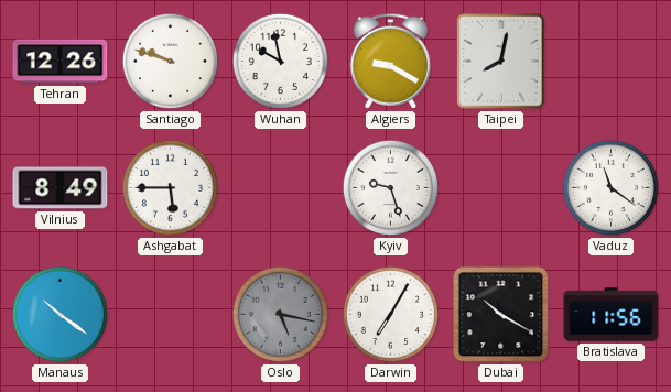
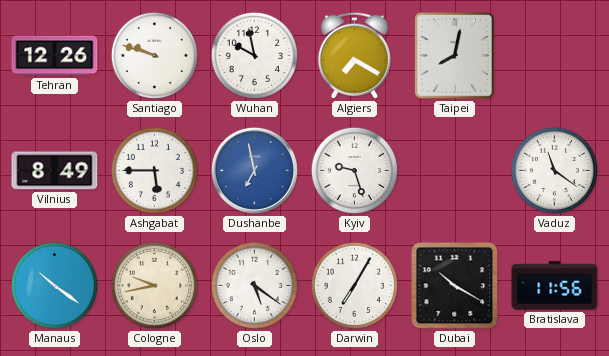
Algiers: 9:20 -> 7:20 (354, 55)
Dushanbe: none -> 6:58 (254, 170)
Cologne: none -> 9:43 (154, 285)
Oslo: 5:17 -> 5:21 (254, 285)
Oslo dial: grey -> white (254, 285)
